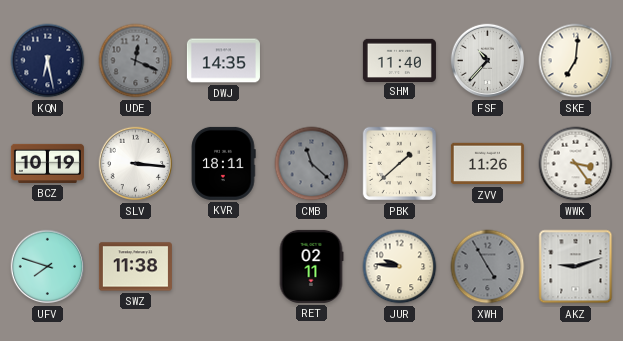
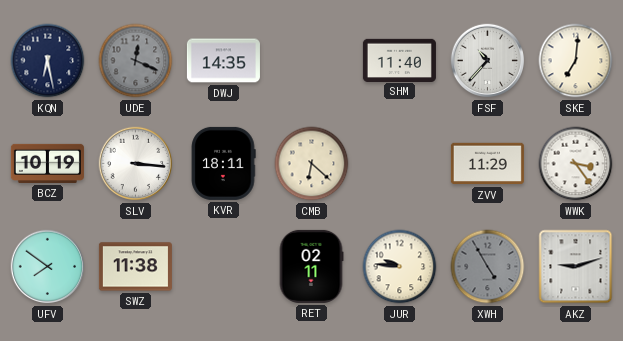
CMB: 11:22 -> 6:22 (312, 164)
CMB dial: grey -> cream (312, 164)
PBK: 1:38 -> none (400, 164)
ZVV: 11:26 -> 11:29 (487, 164)
UFV: 7:48 -> 7:51 (48, 267)
